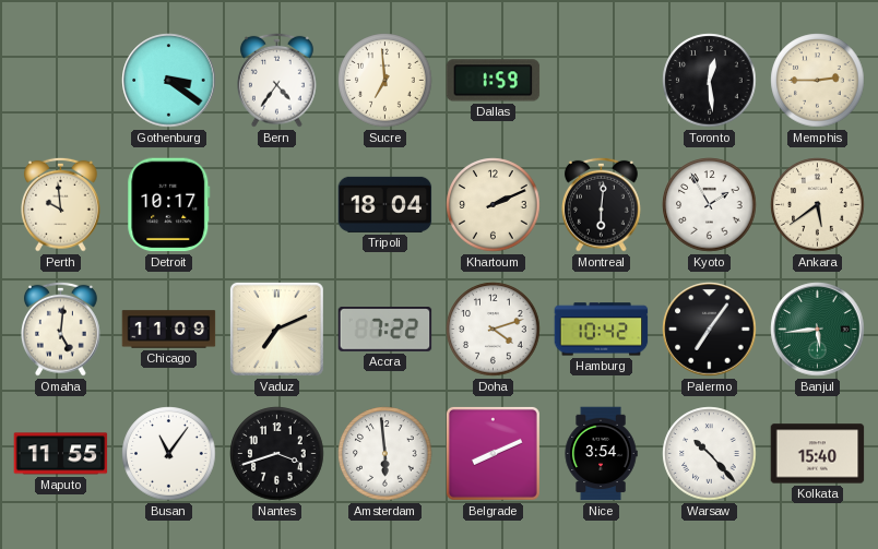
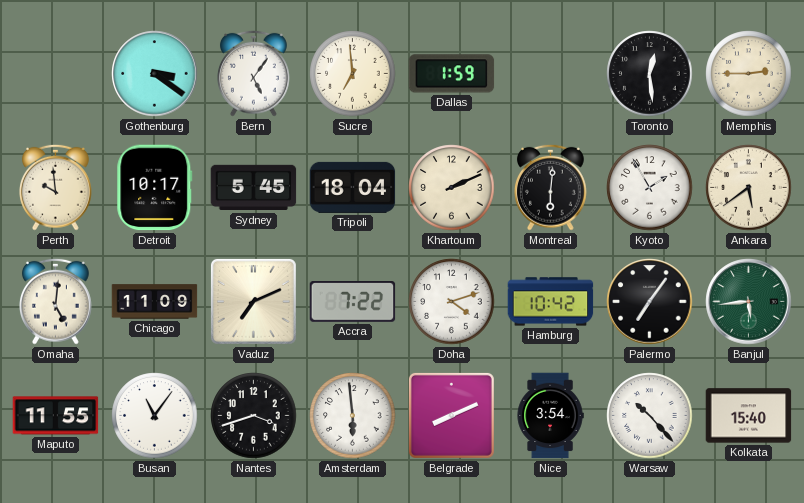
Bern: 4:36 -> 5:06 (254, 73)
Sydney: none -> 5:45 (254, 188)
